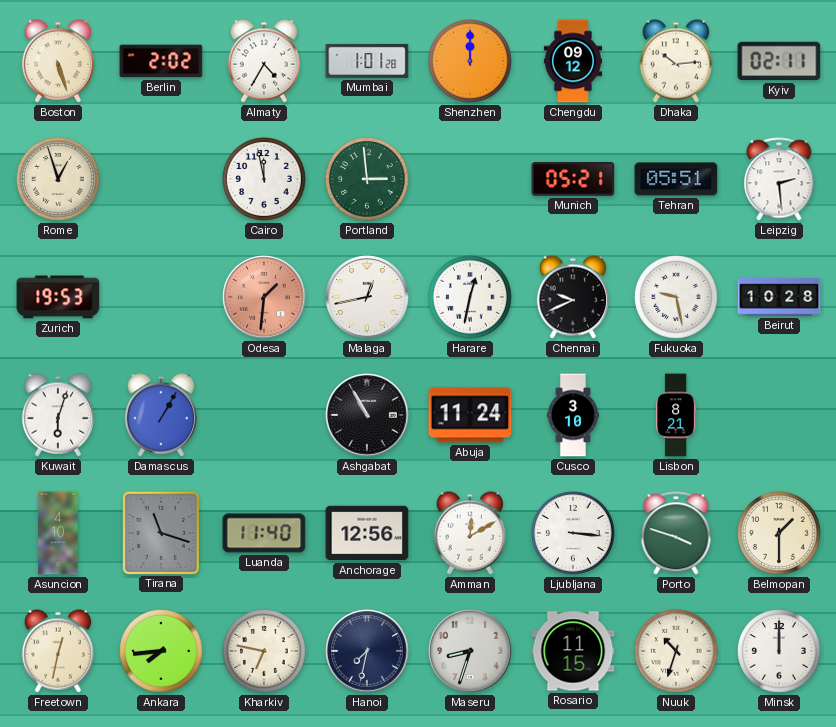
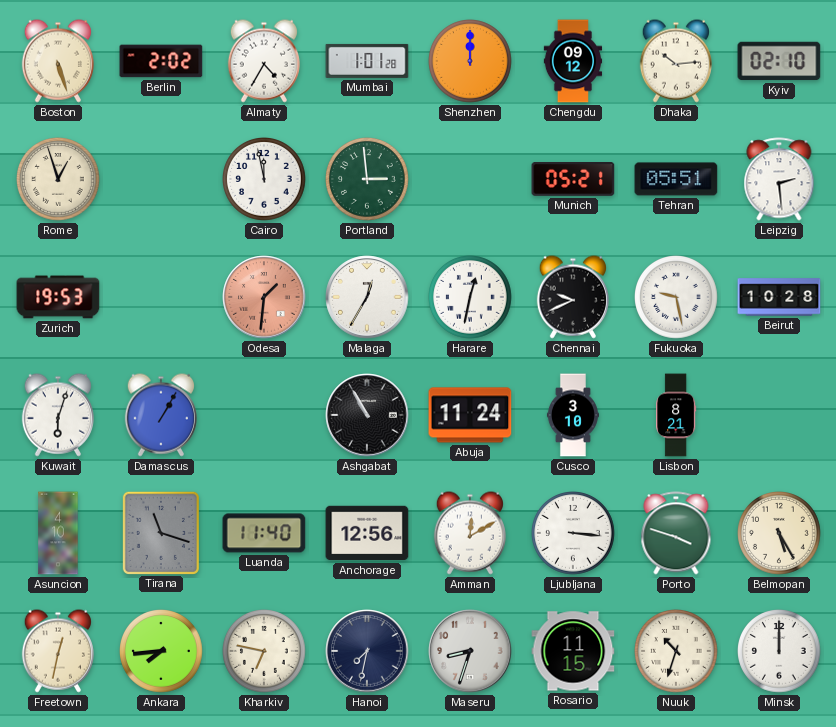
Kyiv: 02:11 -> 02:10 (779, 61)
Malaga: 12:43 -> 12:35 (367, 297)
Belmopan: 1:30 -> 5:25 (780, 534)
